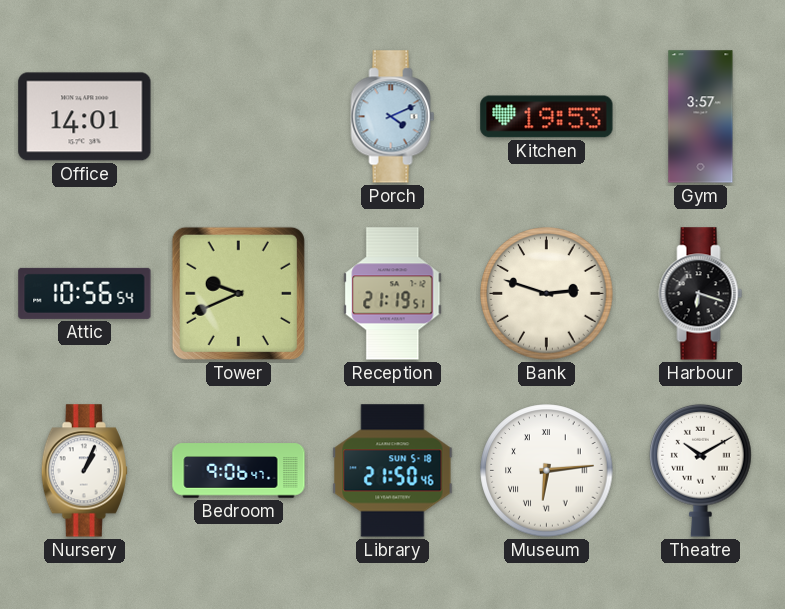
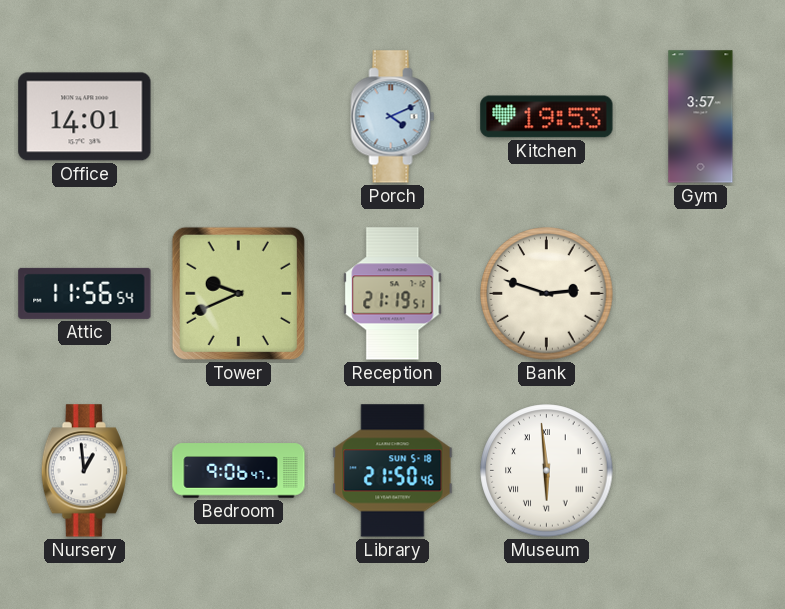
Attic: 10:56 -> 11:56 (85, 293)
Harbour: 6:18 -> none (701, 294)
Nursery: 1:04 -> 12:59 (84, 471)
Museum: 6:14 -> 5:59 (547, 471)
Theatre: 10:10 -> none (701, 470)
